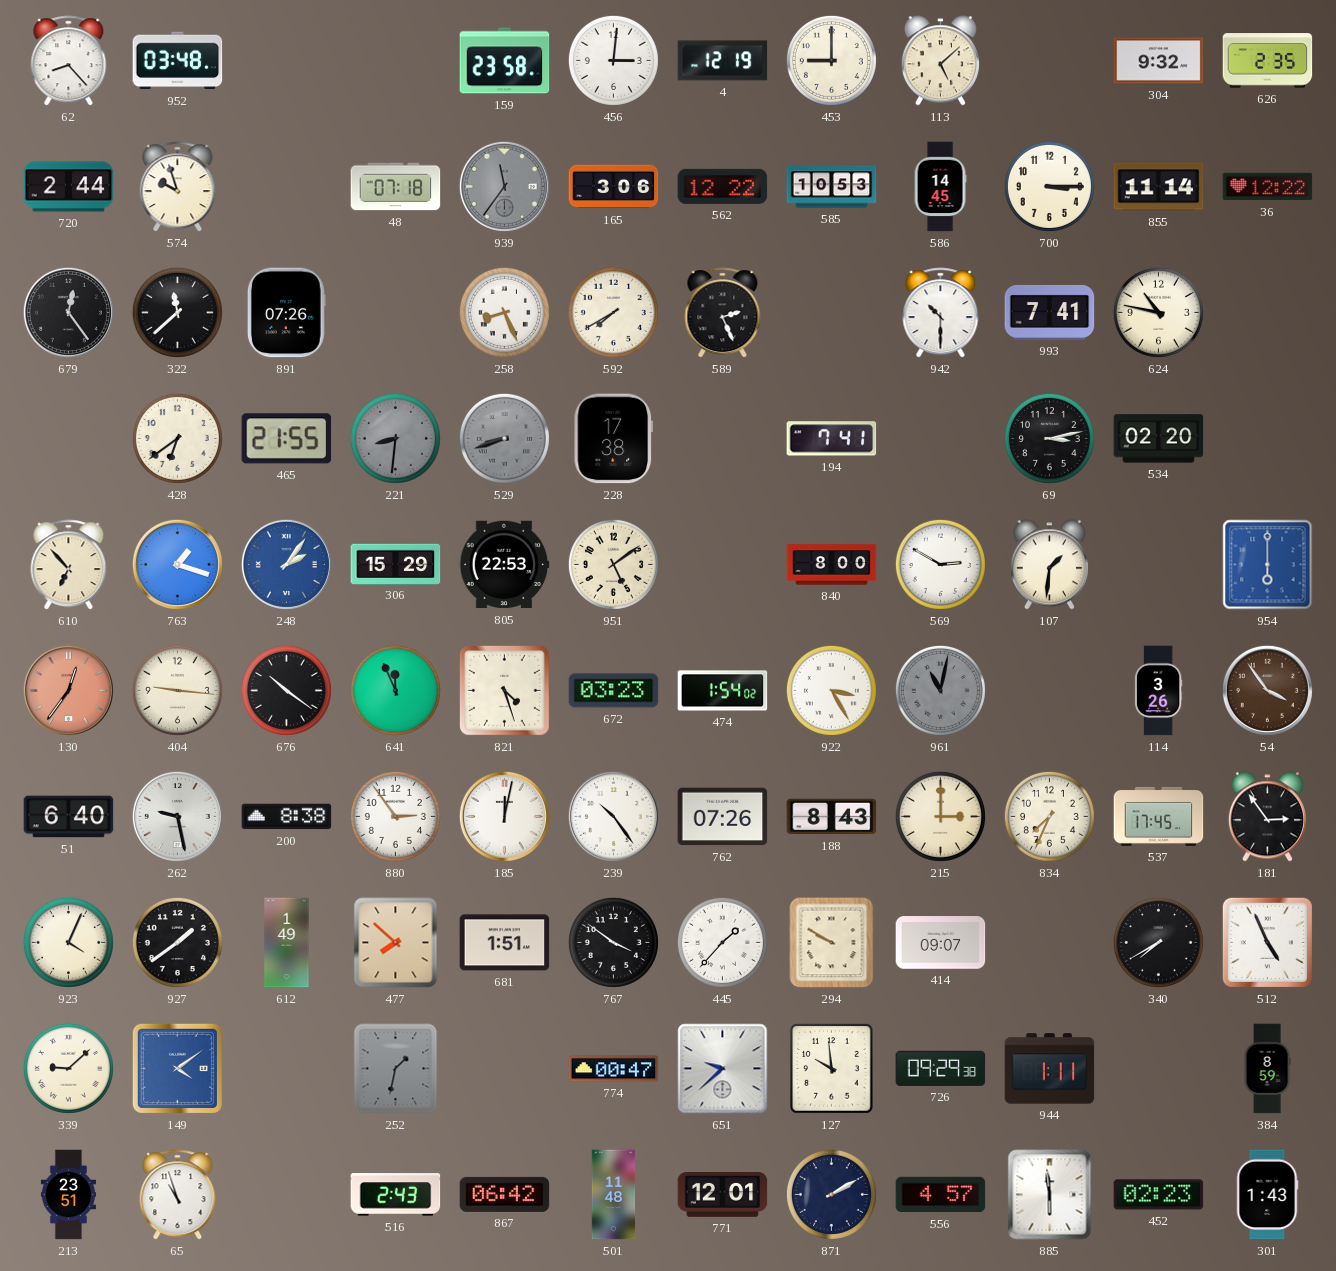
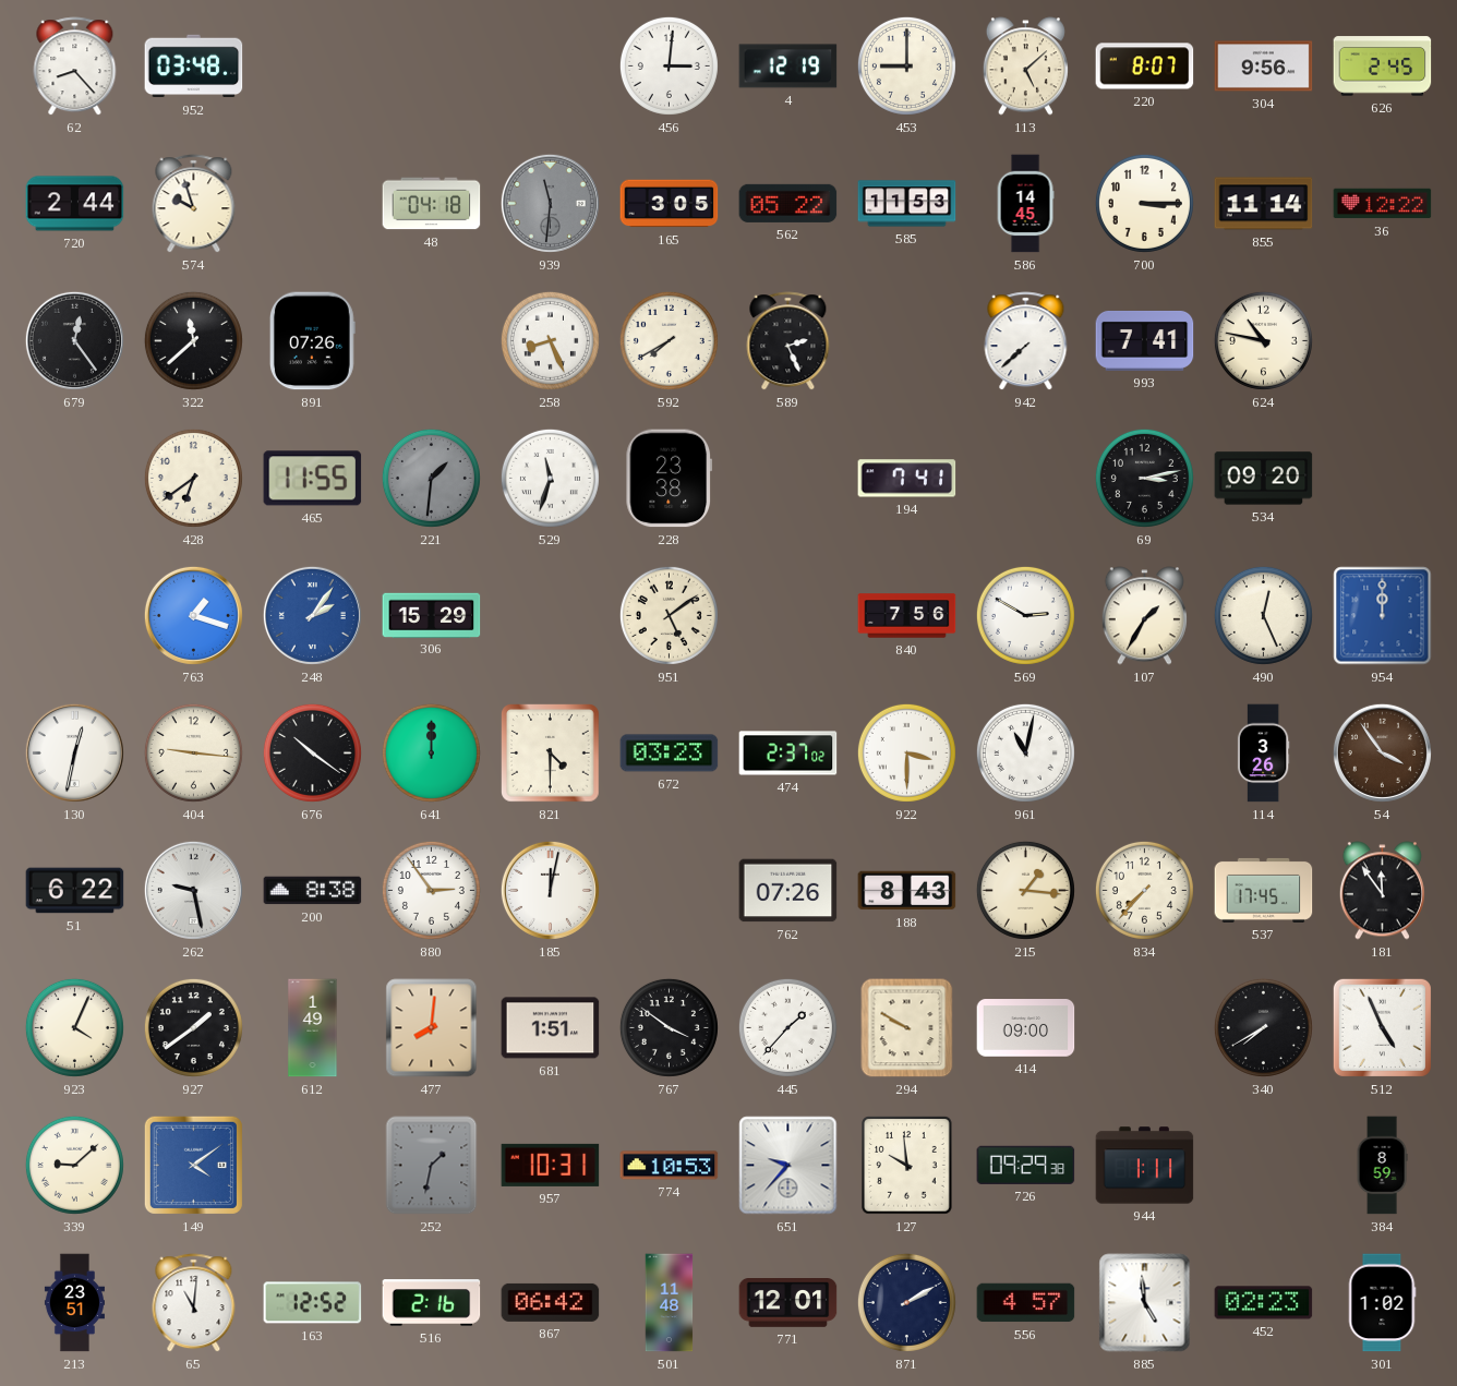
159: 23:58 -> none (505, 61)
220: none -> 8:07 (1145, 67)
304: 9:32 -> 9:56 (1264, 67)
626: 2:35 -> 2:45 (1383, 67)
48: 07:18 -> 04:18 (432, 204)
939: 11:36 -> 11:31 (550, 203)
165: 3:06 -> 3:05 (670, 204)
562: 12:22 -> 05:22 (788, 203)
585: 10:53 -> 11:53 (907, 204)
942: 10:30 -> 7:38 (1026, 341)
465: 21:55 -> 11:55 (313, 479)
221: 8:31 -> 1:31 (431, 478)
529: 8:42 -> 11:33 (550, 478)
529 dial: grey -> white (550, 478)
228: 17:38 -> 23:38 (669, 479)
534: 02:20 -> 09:20 (1264, 479)
610: 6:53 -> none (69, 565)
805: 22:53 -> none (504, 565)
840: 8:00 -> 7:56 (907, 616)
107: 1:31 -> 1:35 (1144, 616)
490: none -> 12:26 (1263, 615)
954: 6:00 -> 12:00 (1383, 616)
130: 12:36 -> 12:32 (74, 752)
130 dial: salmon -> white (74, 752)
641: 11:56 -> 12:00 (431, 752)
821: 4:27 -> 4:30 (551, 754)
474: 1:54 -> 2:37 (788, 754)
922: 3:25 -> 3:30 (906, 752)
961 dial: grey -> white (1025, 752)
51: 6:40 -> 6:22 (75, 891)
239: 10:24 -> none (613, 816)
215: 3:00 -> 1:16 (1025, 890)
834: 7:34 -> 7:37 (1144, 890)
181: 2:54 -> 11:54 (1382, 891)
477: 7:52 -> 8:01 (432, 1028)
414: 09:07 -> 09:00 (1026, 1028)
957: none -> 10:31 (551, 1165)
774: 00:47 -> 10:53 (670, 1166)
651: 9:38 -> 9:37 (788, 1166)
65: 10:57 -> 11:01 (194, 1303)
163: none -> 12:52 (313, 1303)
516: 2:43 -> 2:16 (432, 1303)
885: 5:59 -> 4:59 (1145, 1303)
301: 1:43 -> 1:02 (1382, 1303)
